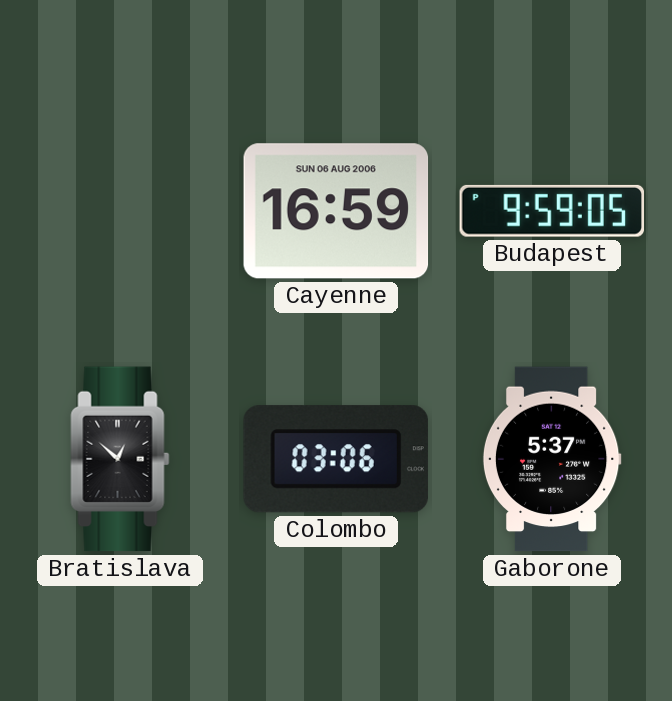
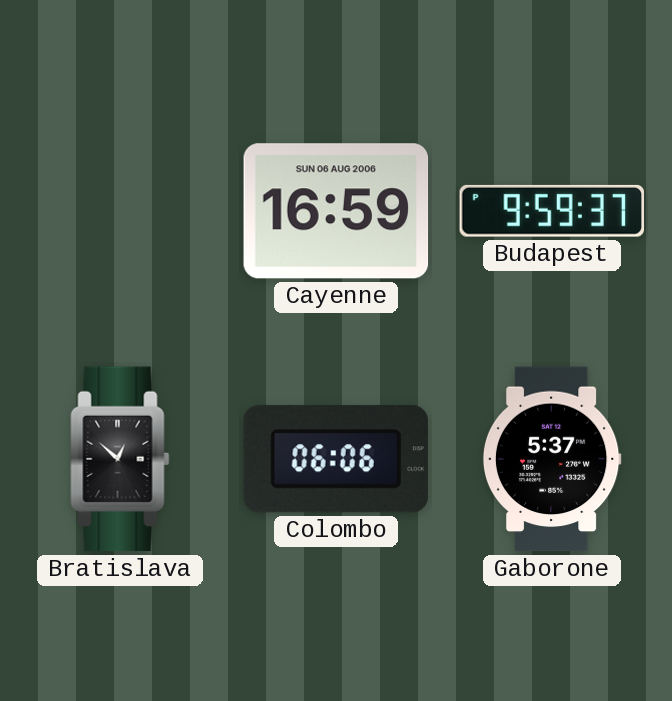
Budapest: 9:59:05 PM -> 9:59:37 PM (551, 211)
Colombo: 03:06 -> 06:06 (336, 459)
